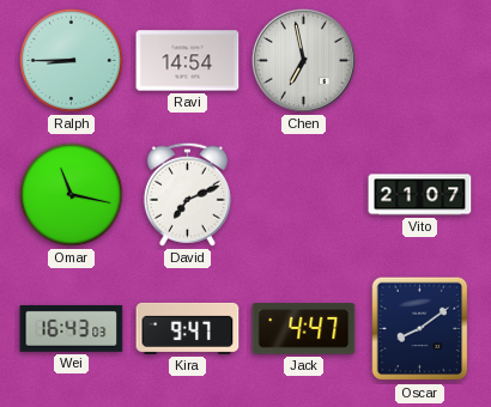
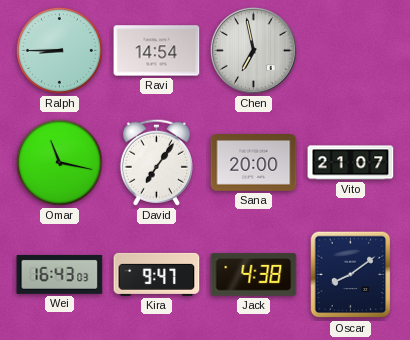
David: 7:11 -> 7:06 (156, 162)
Sana: none -> 20:00 (254, 163)
Jack: 4:47 -> 4:38 (254, 275)
